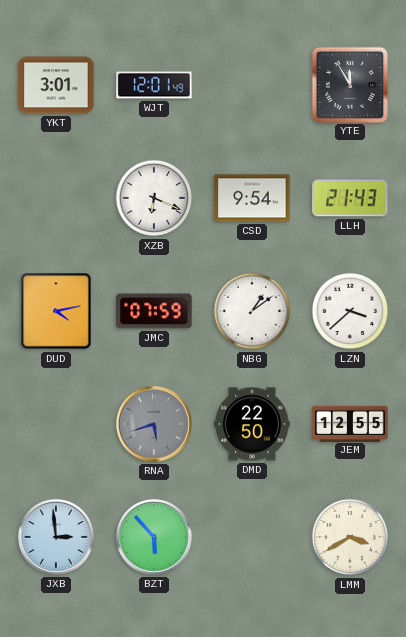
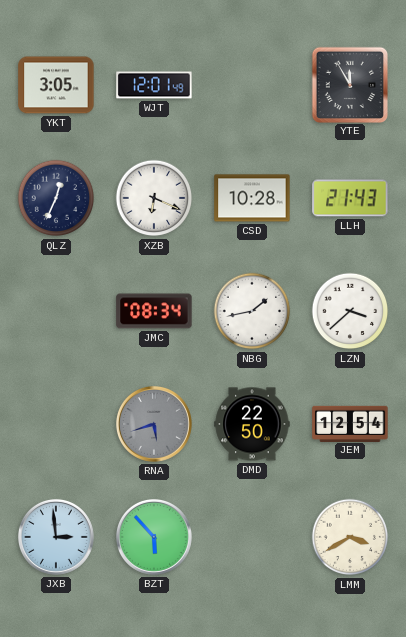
YKT: 3:01 -> 3:05 (56, 85)
QLZ: none -> 12:34 (56, 198)
CSD: 9:54 -> 10:28 (252, 198)
DUD: 4:13 -> none (56, 311)
JMC: 07:59 -> 08:34 (154, 311)
NBG: 1:09 -> 1:43 (252, 311)
JEM: 12:55 -> 12:54 (350, 423)
